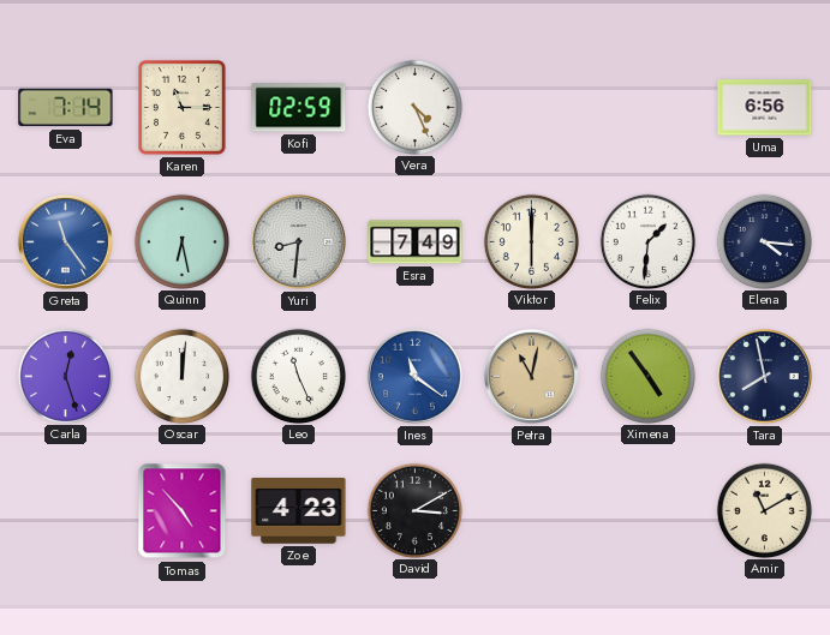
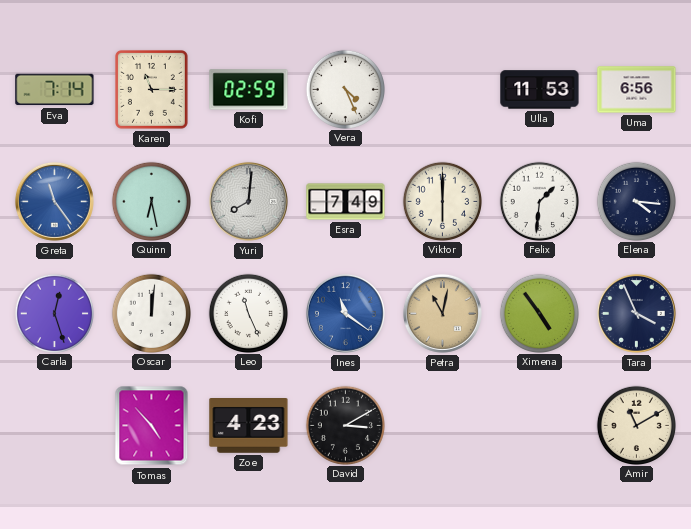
Ulla: none -> 11:53 (540, 90)
Yuri: 8:31 -> 8:01 (248, 201)
Tara: 7:58 -> 3:56 (636, 313)
